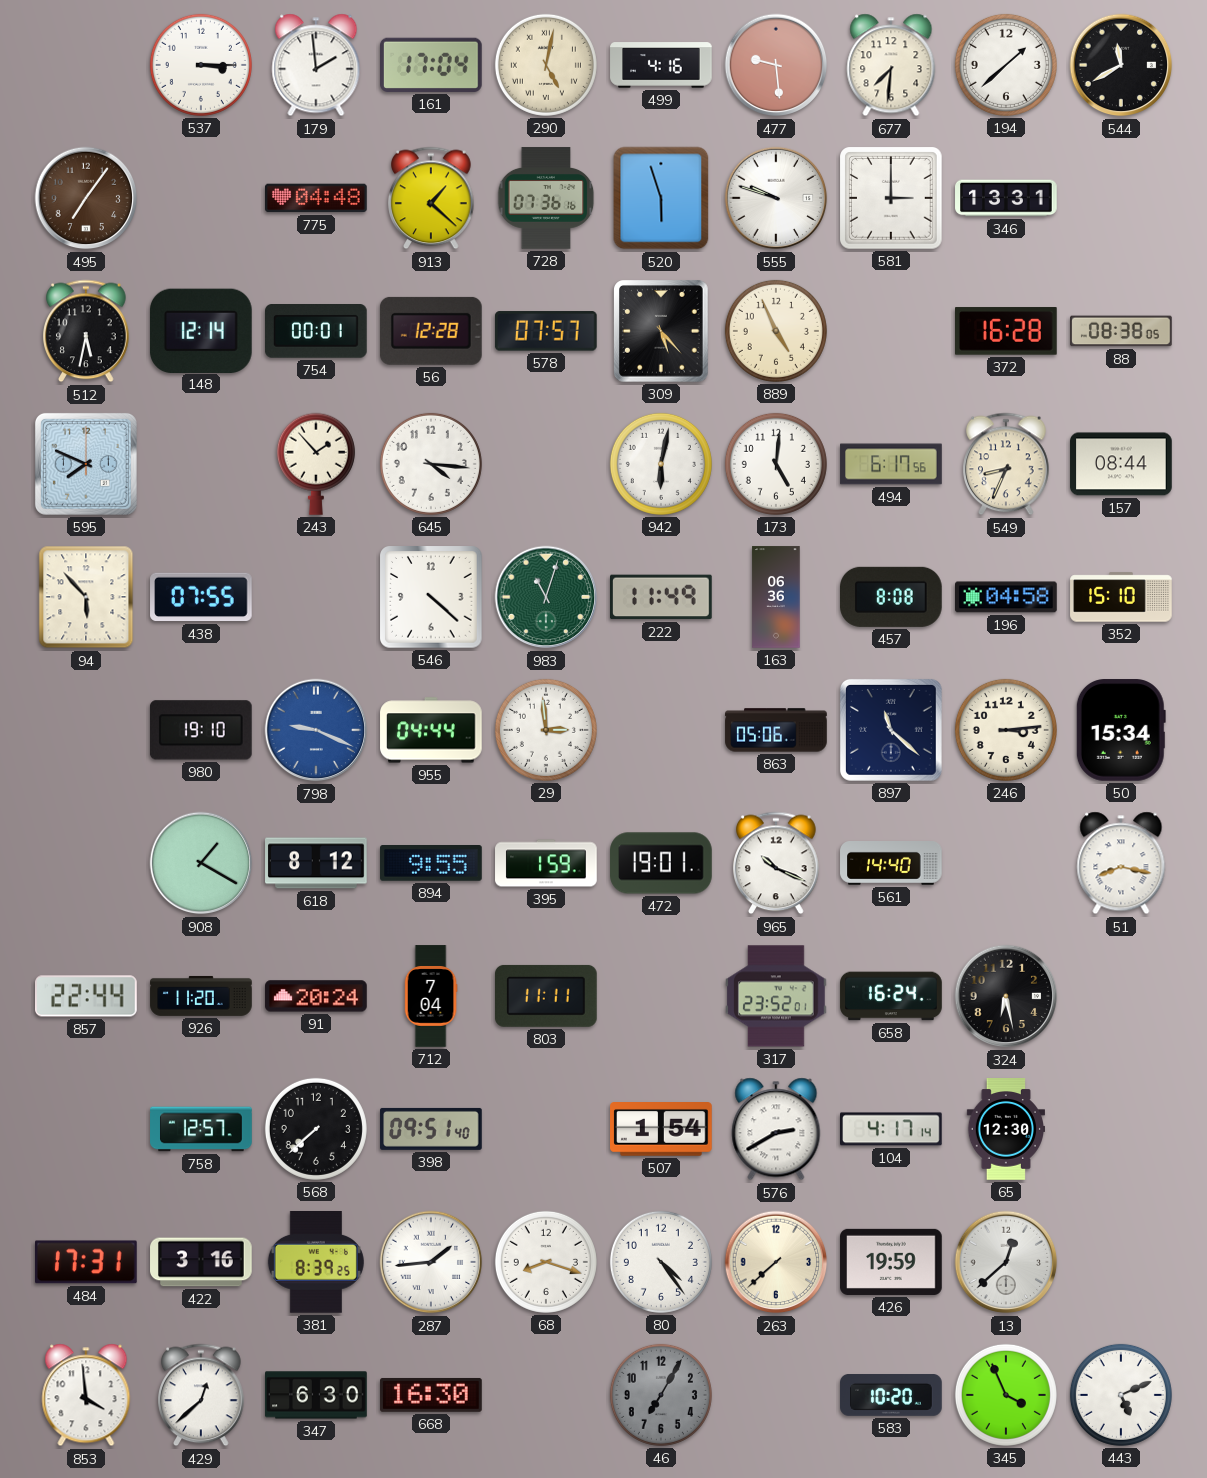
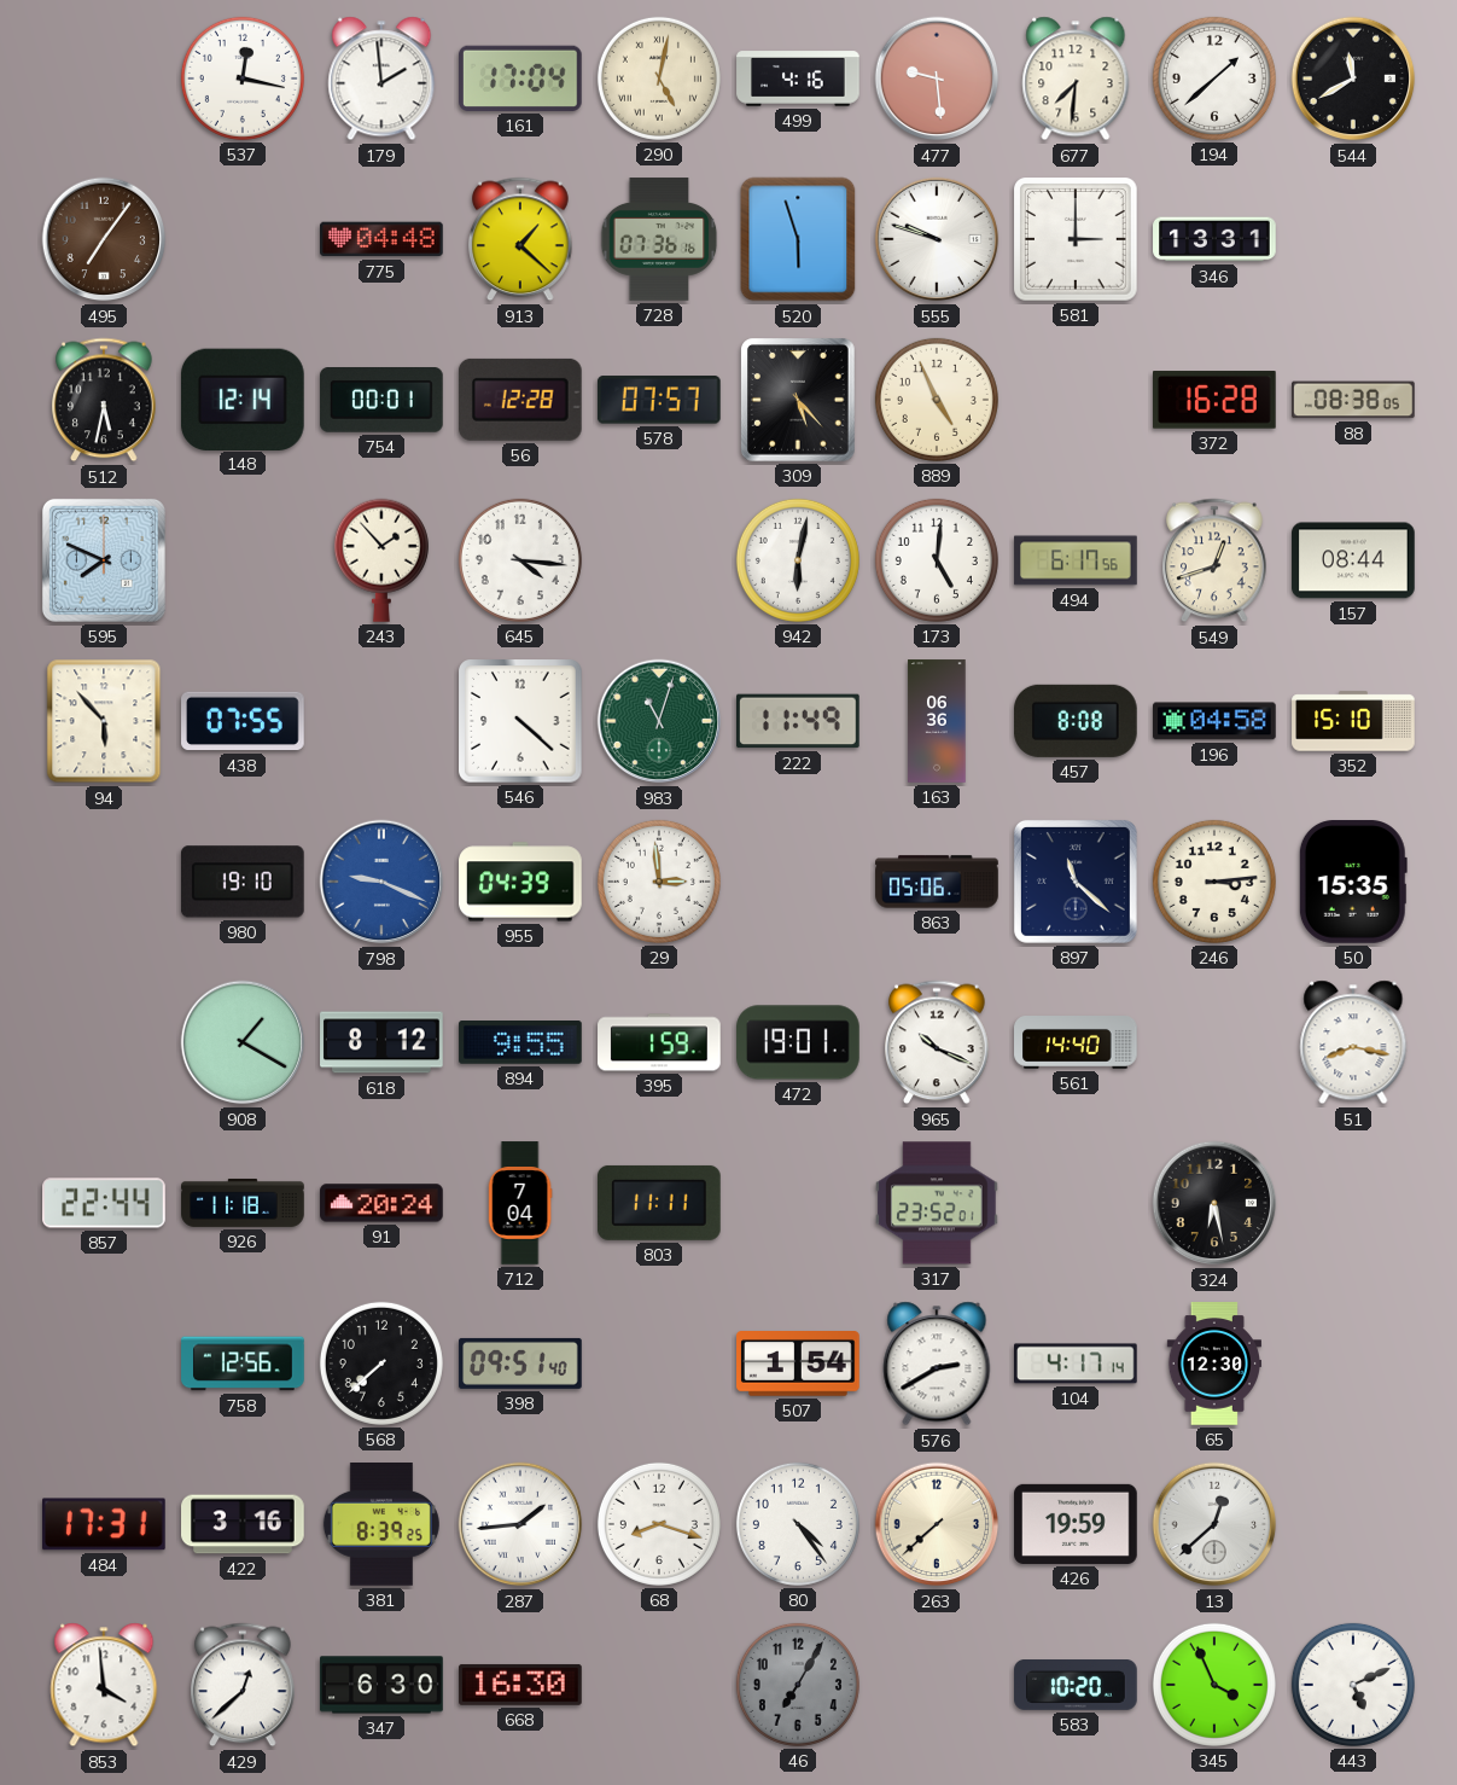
537: 3:15 -> 12:17 (243, 79)
549: 8:34 -> 12:42 (1214, 560)
955: 04:44 -> 04:39 (520, 882)
50: 15:34 -> 15:35 (1353, 882)
926: 11:20 -> 11:18 (243, 1203)
658: 16:24 -> none (891, 996)
758: 12:57 -> 12:56 (243, 1364)
